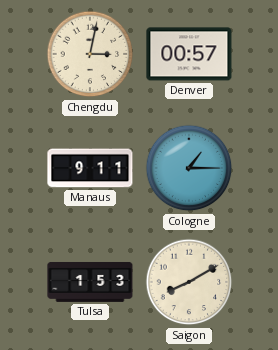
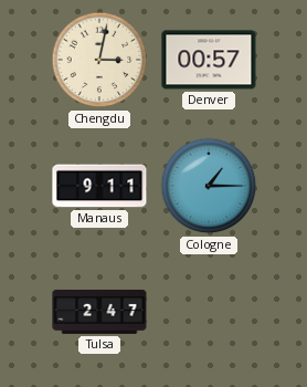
Tulsa: 1:53 -> 2:47 (99, 312)
Saigon: 8:10 -> none (189, 282)
